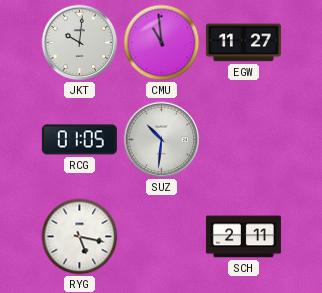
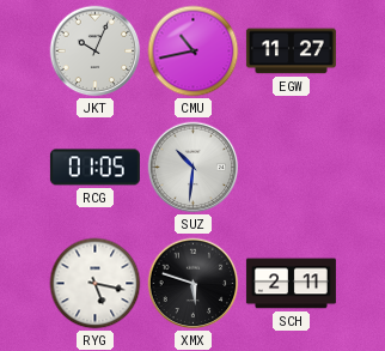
JKT: 10:01 -> 10:04 (96, 52)
CMU: 10:59 -> 10:43 (194, 52)
XMX: none -> 5:48 (194, 284)
